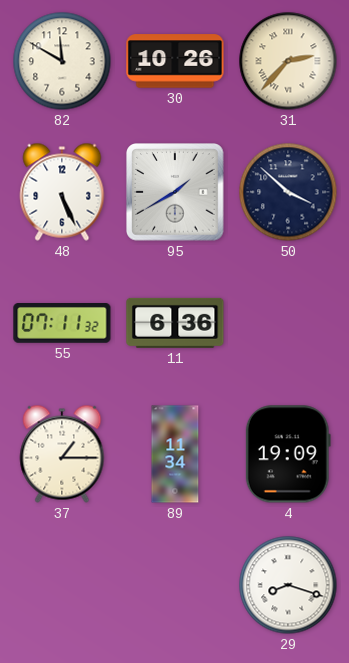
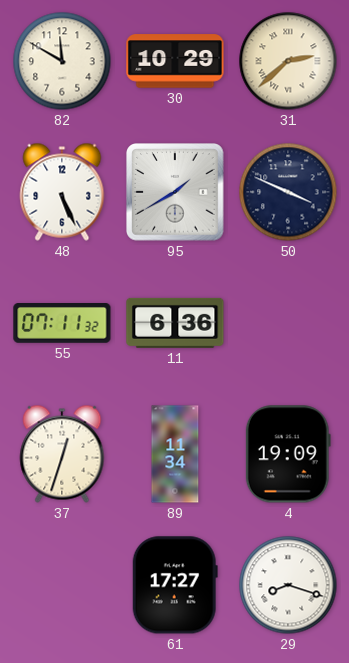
30: 10:26 -> 10:29 (175, 61)
31: 2:37 -> 2:38 (288, 61)
50: 3:52 -> 3:49 (288, 192)
37: 1:15 -> 12:33 (62, 454)
61: none -> 17:27 (175, 585)
